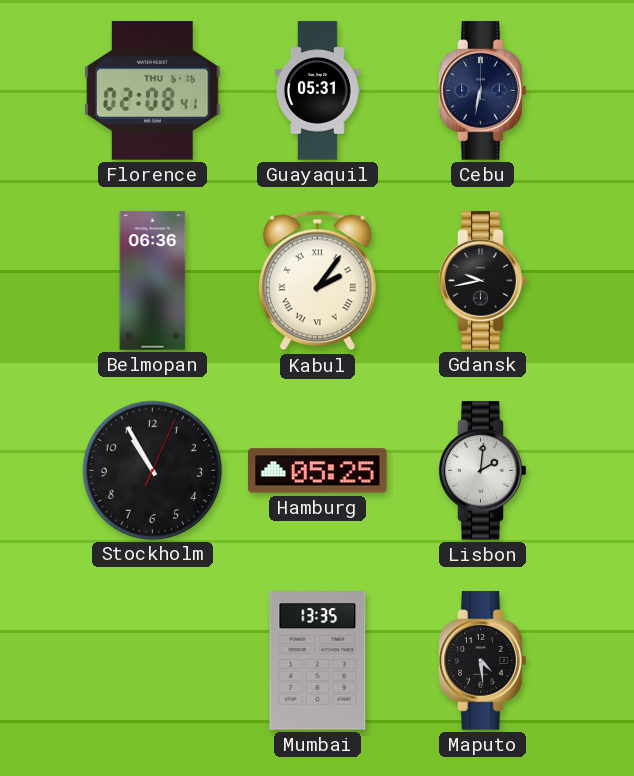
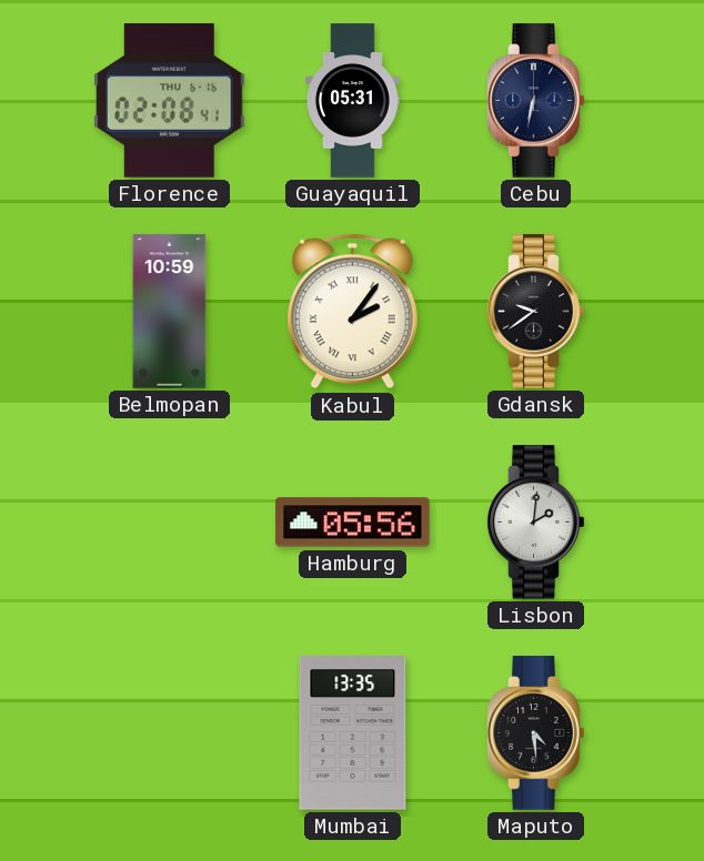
Belmopan: 06:36 -> 10:59 (170, 312)
Gdansk: 9:43 -> 9:39 (536, 312)
Stockholm: 10:55 -> none (152, 470)
Hamburg: 05:25 -> 05:56 (353, 523)
